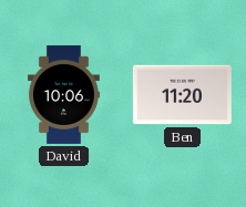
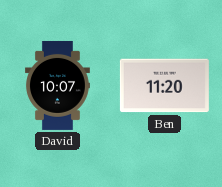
David: 10:06 -> 10:07 (57, 85)
